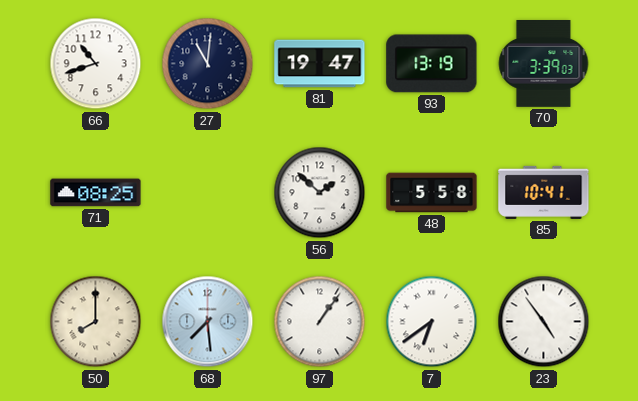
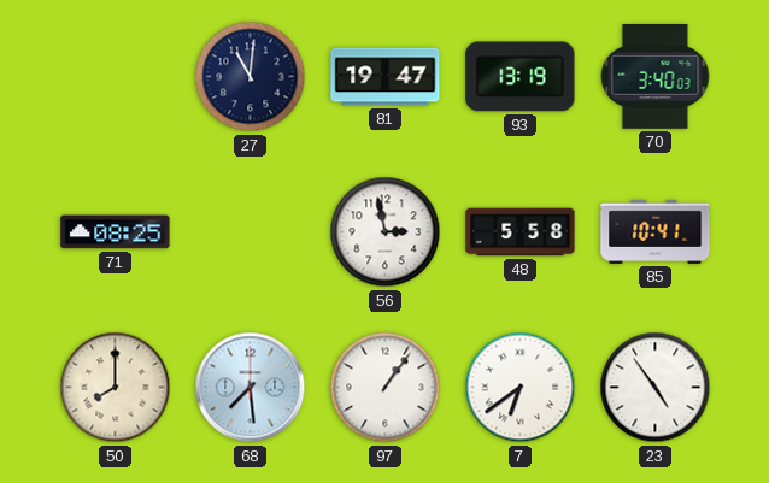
66: 10:42 -> none (96, 64)
70: 3:39 -> 3:40 (656, 77)
56: 1:52 -> 2:58 (386, 232)
